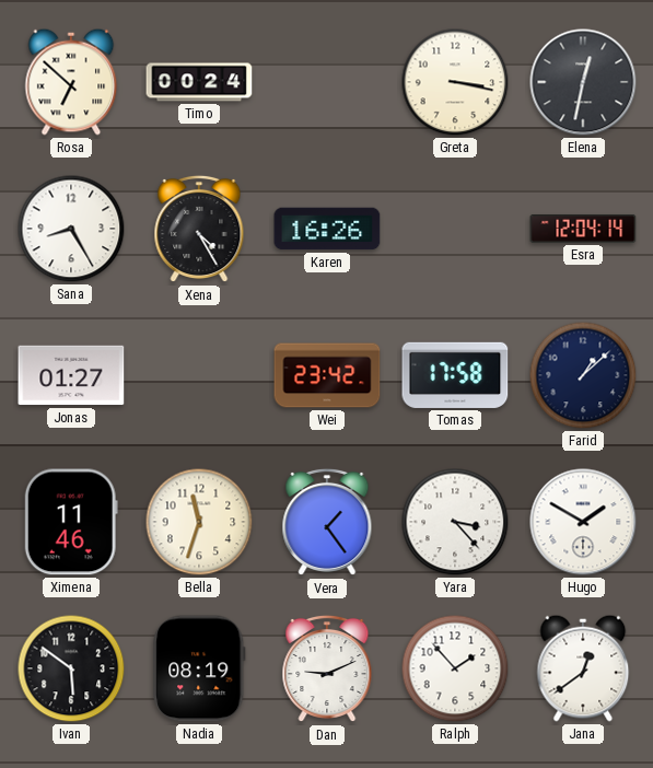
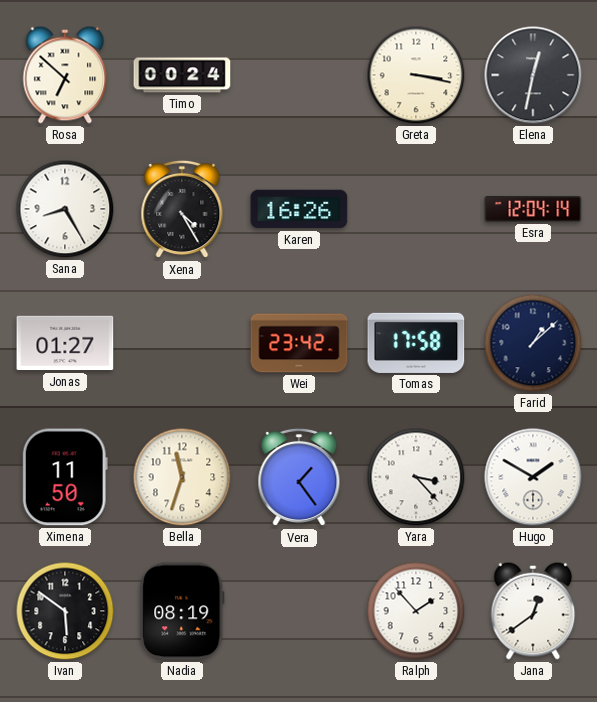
Ximena: 11:46 -> 11:50 (65, 477)
Dan: 9:11 -> none (327, 668)
